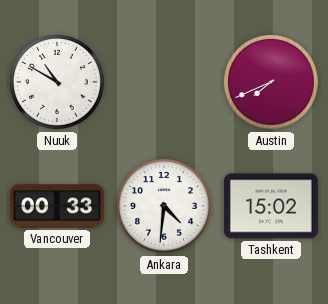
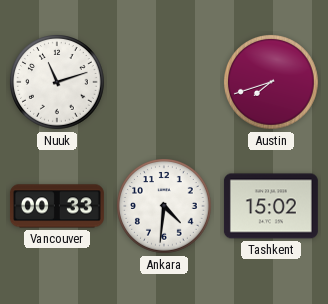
Nuuk: 10:50 -> 11:12 (57, 82)
Austin: 7:41 -> 7:42 (271, 82)
